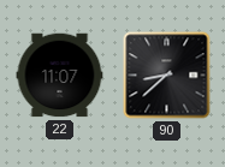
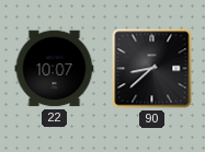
22: 11:07 -> 10:07 (55, 69)
